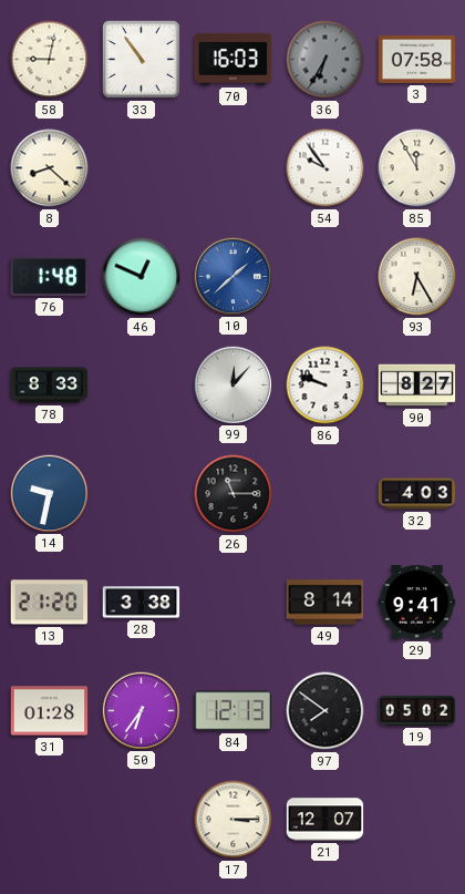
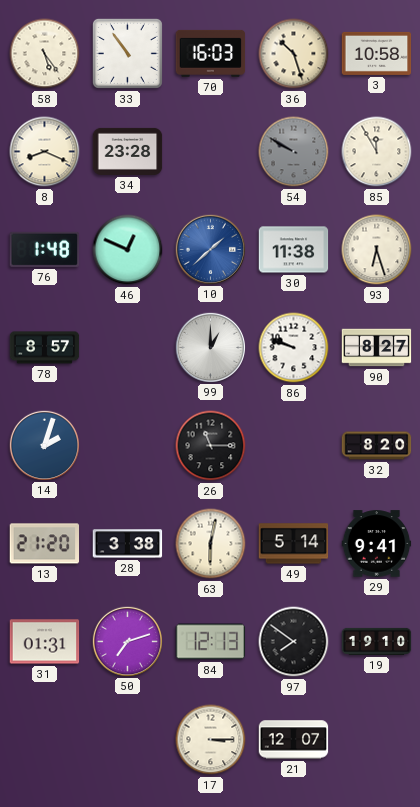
58: 9:02 -> 5:24 (45, 54)
36: 6:35 -> 10:27 (294, 54)
36 dial: grey -> cream (294, 54)
3: 07:58 -> 10:58 (377, 53)
8: 8:22 -> 8:19 (45, 152)
34: none -> 23:28 (128, 151)
54: 9:54 -> 9:50 (294, 152)
54 dial: white -> grey (294, 152)
30: none -> 11:38 (294, 250)
93: 6:25 -> 6:27 (377, 250)
78: 8:33 -> 8:57 (45, 348)
99: 12:07 -> 1:00 (210, 347)
14: 9:32 -> 2:03 (44, 445)
32: 4:03 -> 8:20 (377, 446)
63: none -> 6:02 (211, 544)
49: 8:14 -> 5:14 (294, 544)
31: 01:28 -> 01:31 (45, 642)
50: 6:36 -> 7:12 (127, 641)
19: 05:02 -> 19:10 (377, 641)
